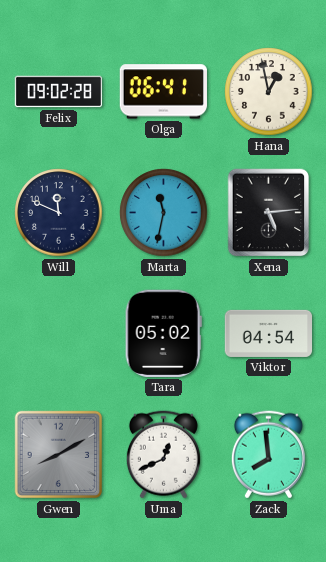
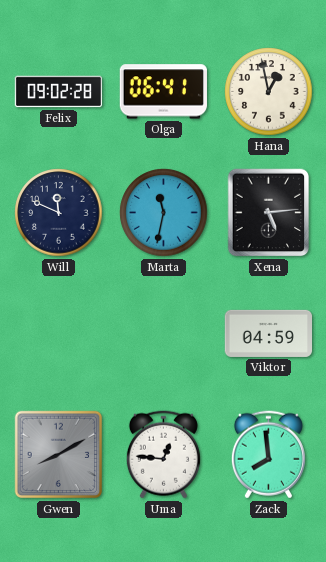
Tara: 05:02 -> none (163, 333)
Viktor: 04:54 -> 04:59 (269, 333)
Uma: 12:41 -> 12:46 (163, 455)
